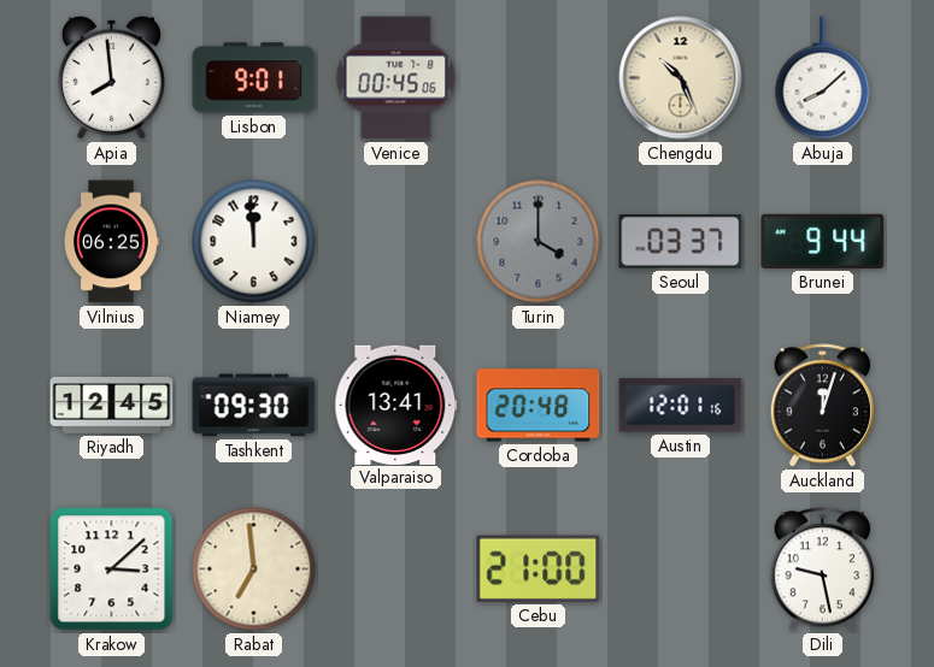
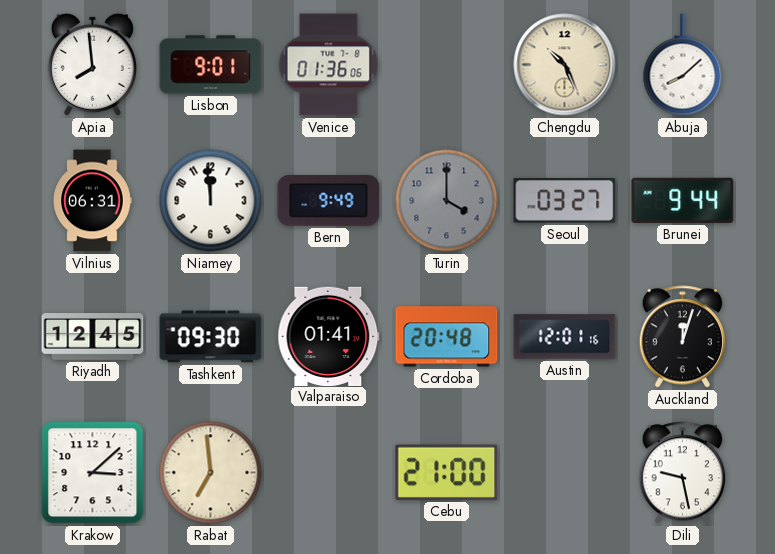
Venice: 00:45 -> 01:36 (329, 65)
Vilnius: 06:25 -> 06:31 (92, 201)
Bern: none -> 9:49 (329, 201)
Seoul: 03:37 -> 03:27 (565, 201)
Valparaiso: 13:41 -> 01:41 (329, 336)
